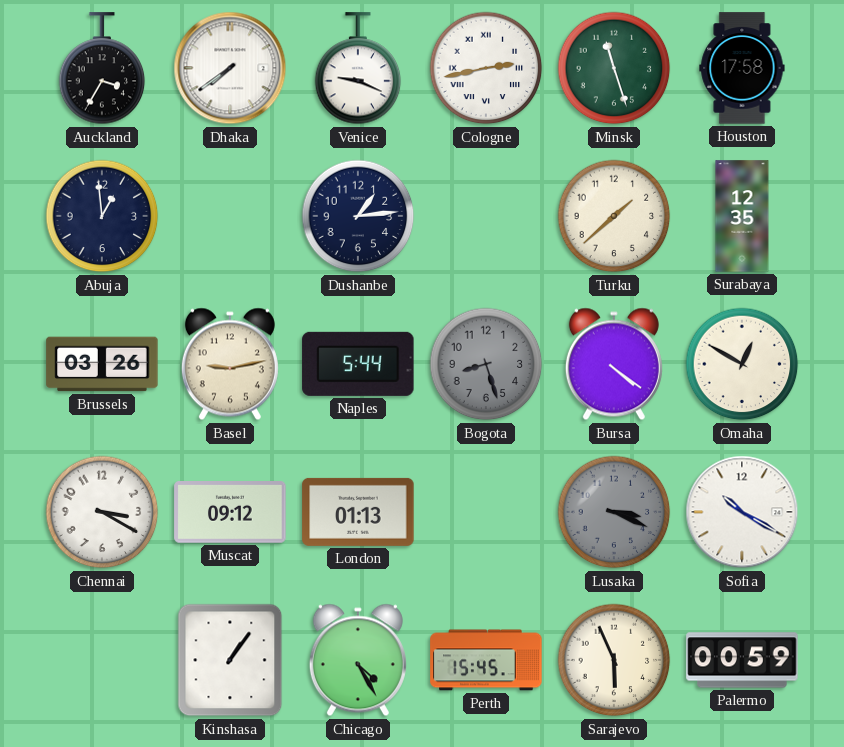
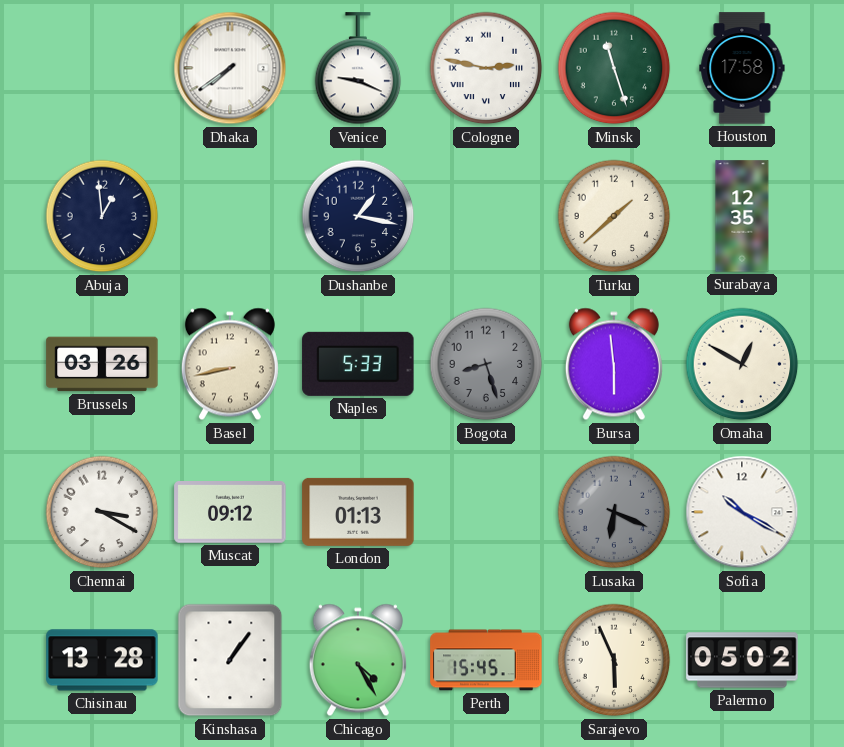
Auckland: 3:35 -> none (102, 69)
Cologne: 2:43 -> 2:47 (486, 68)
Dushanbe: 1:14 -> 1:17 (358, 216)
Basel: 9:13 -> 8:43 (230, 364)
Naples: 5:44 -> 5:33 (358, 364)
Bursa: 4:21 -> 5:59 (614, 364)
Lusaka: 3:19 -> 6:19 (614, 512)
Chisinau: none -> 13:28 (102, 660)
Palermo: 00:59 -> 05:02 (742, 660)
